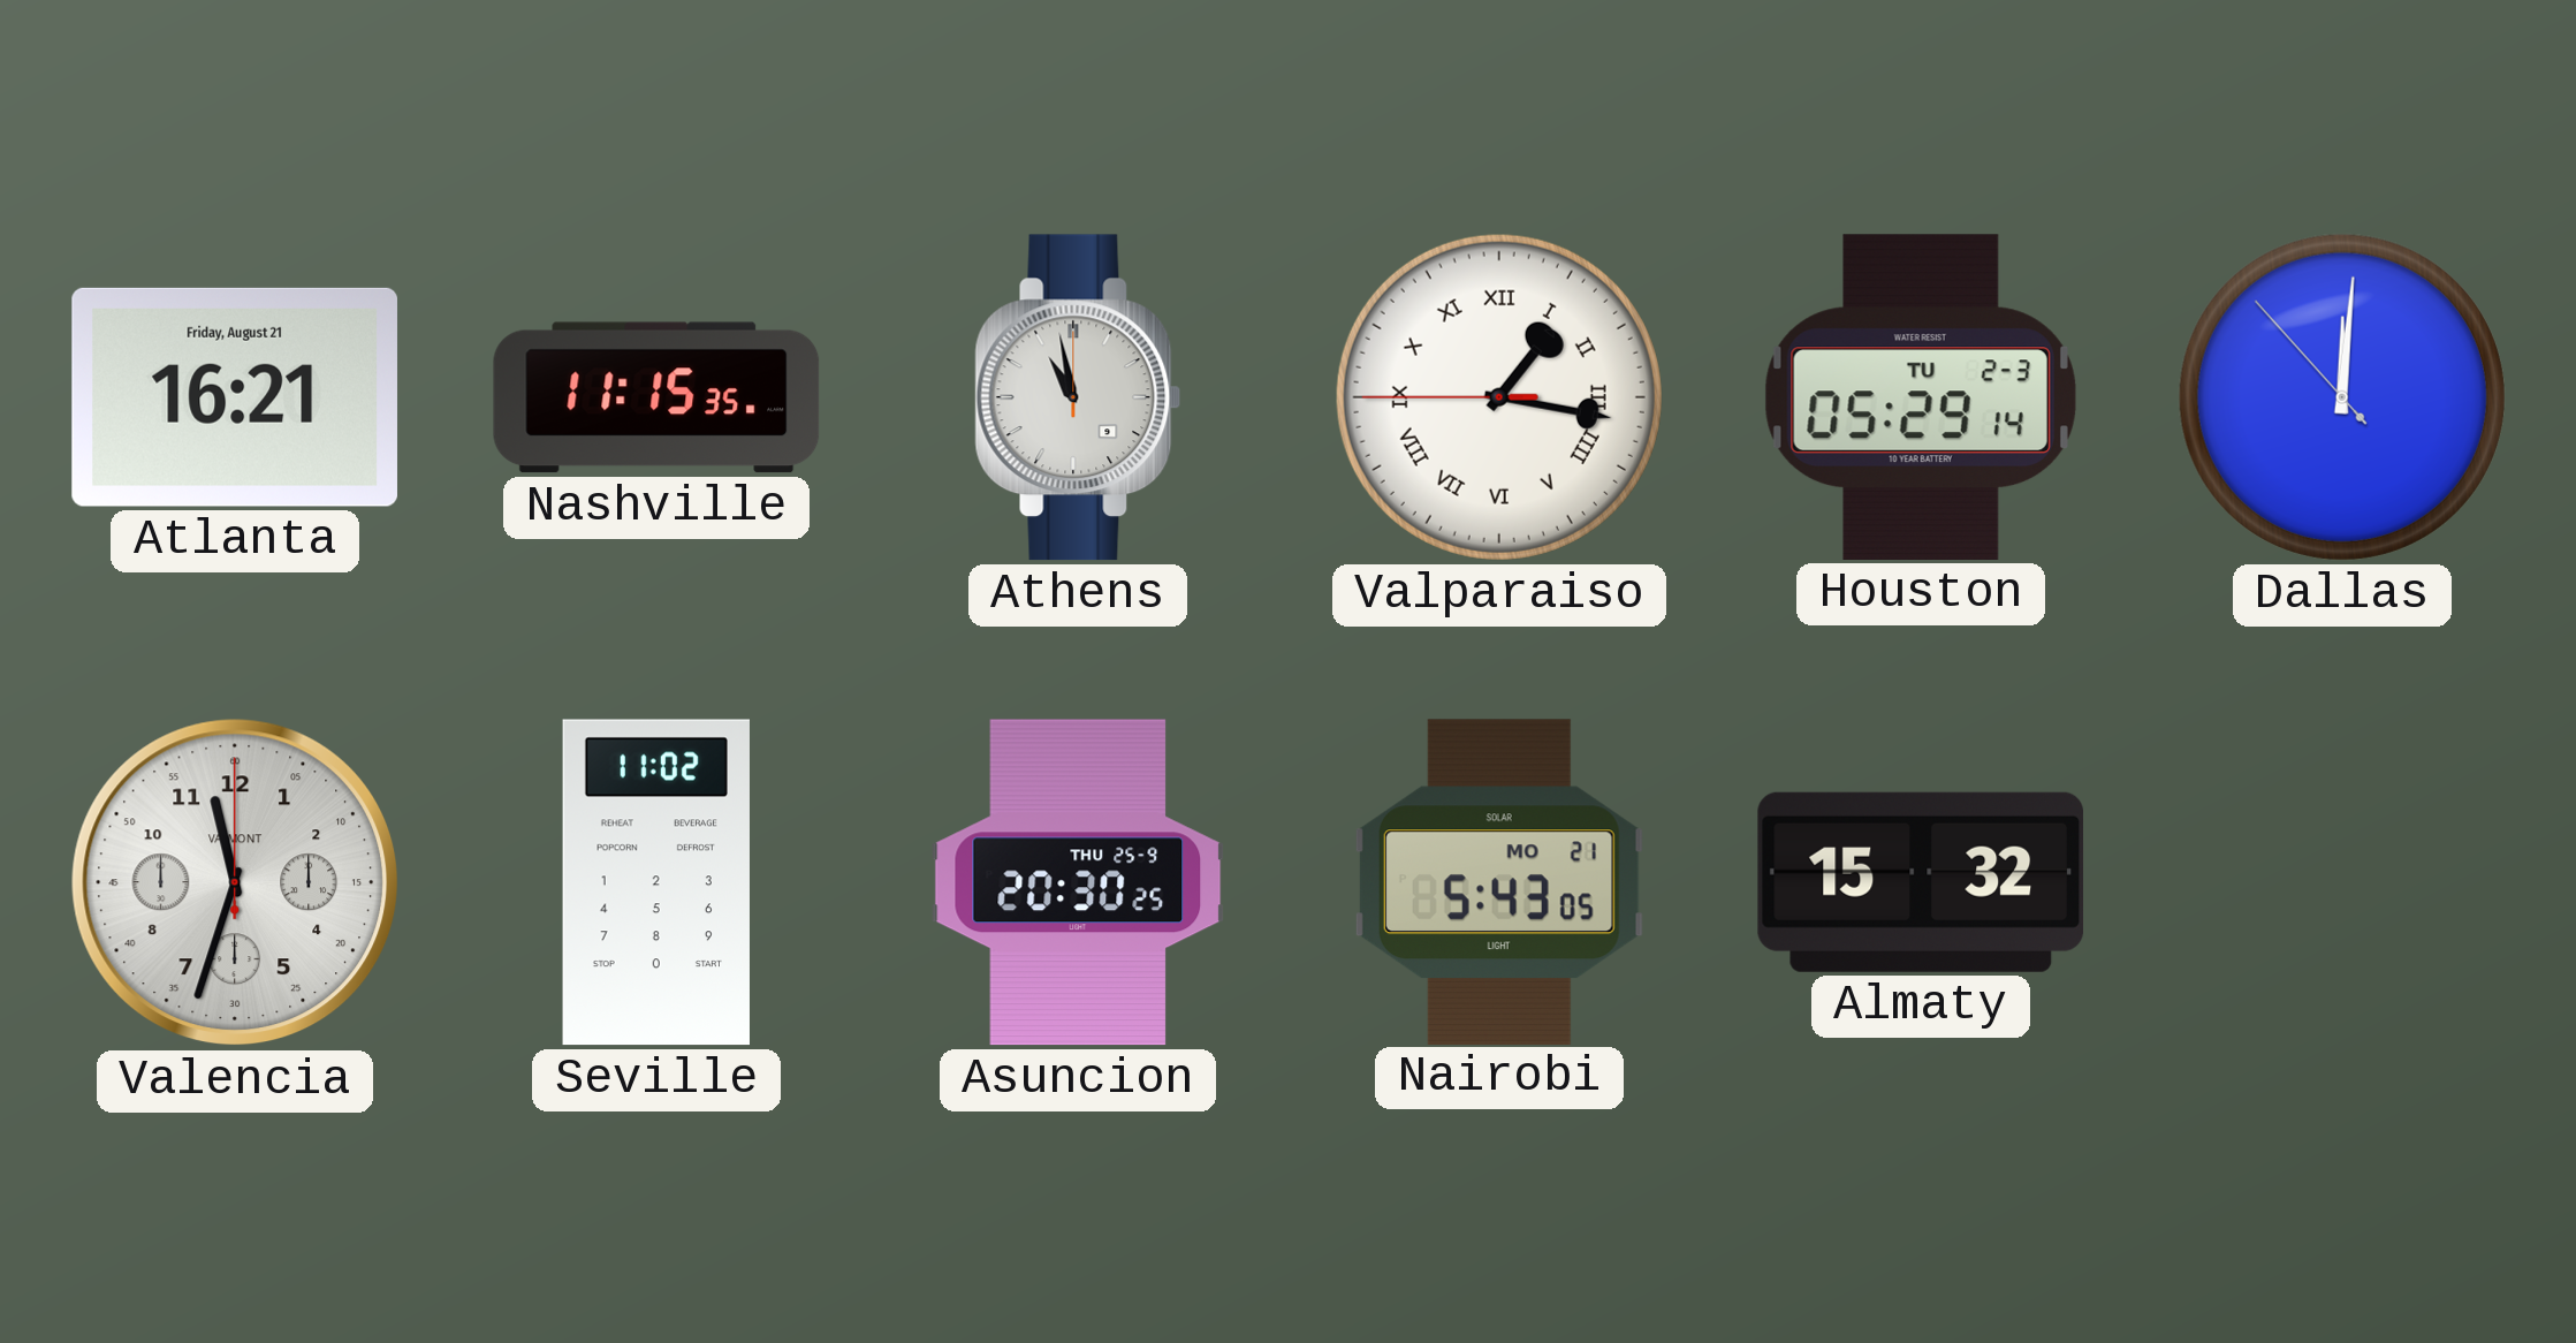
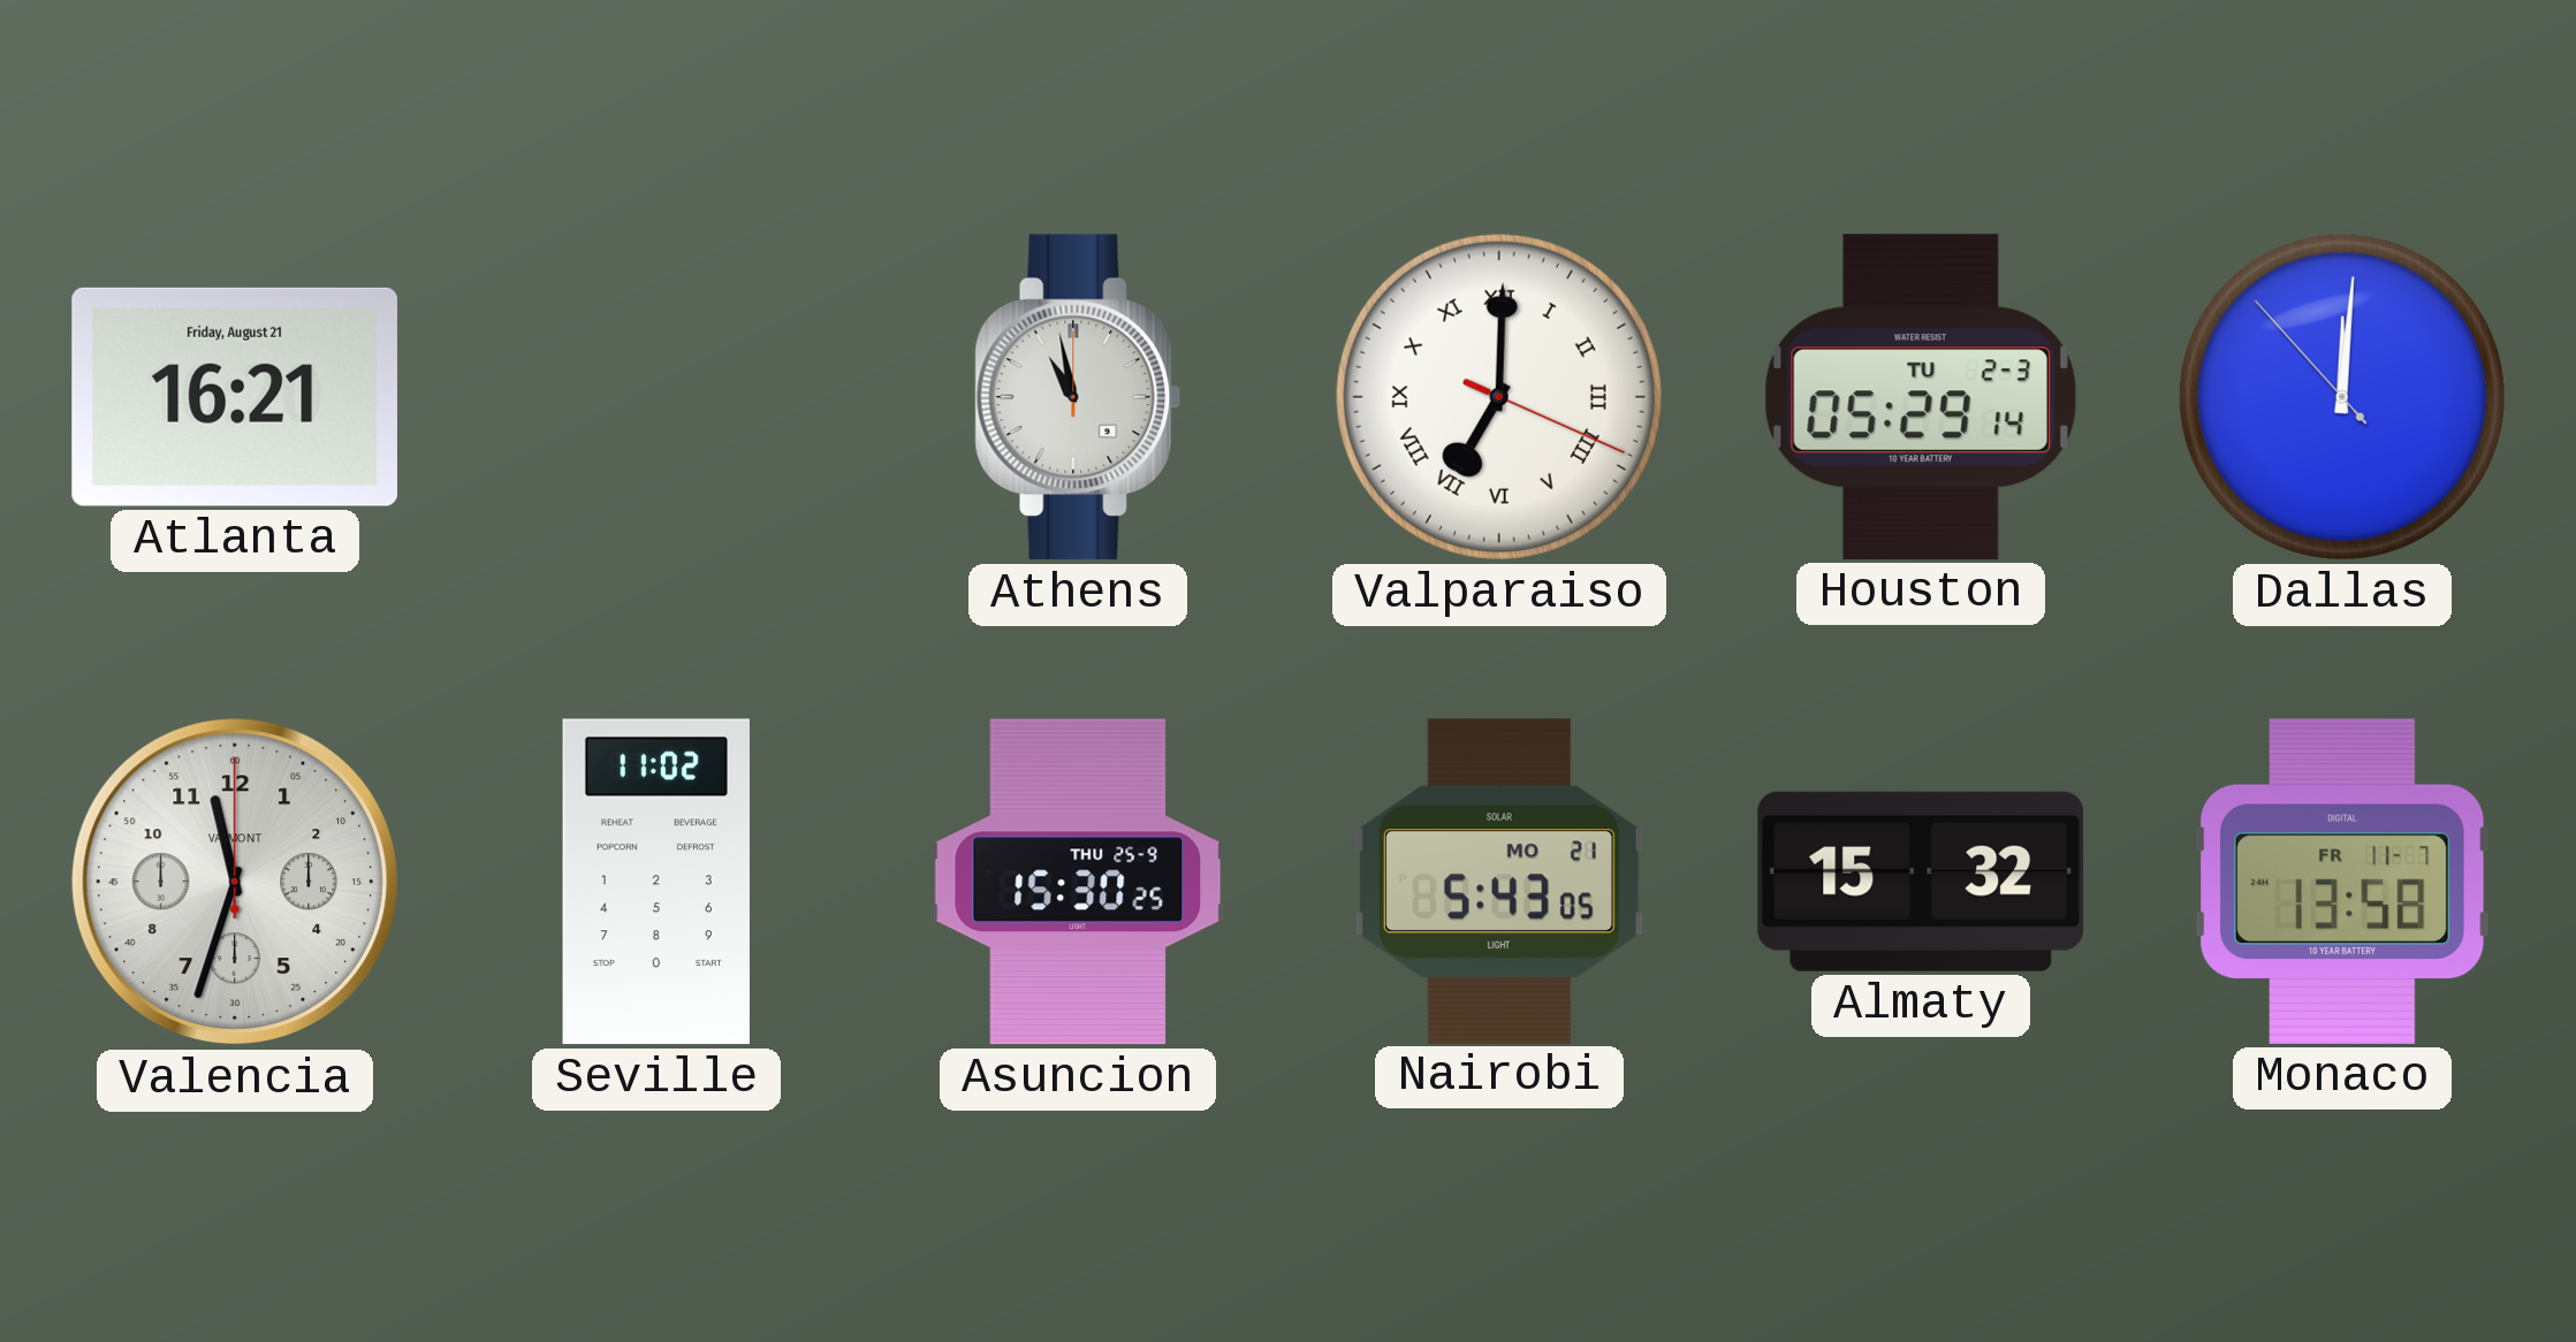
Nashville: 11:15 -> none (656, 397)
Valparaiso: 1:16 -> 7:00 (1499, 397)
Asuncion: 20:30 -> 15:30 (1078, 882)
Monaco: none -> 13:58 (2343, 882)
